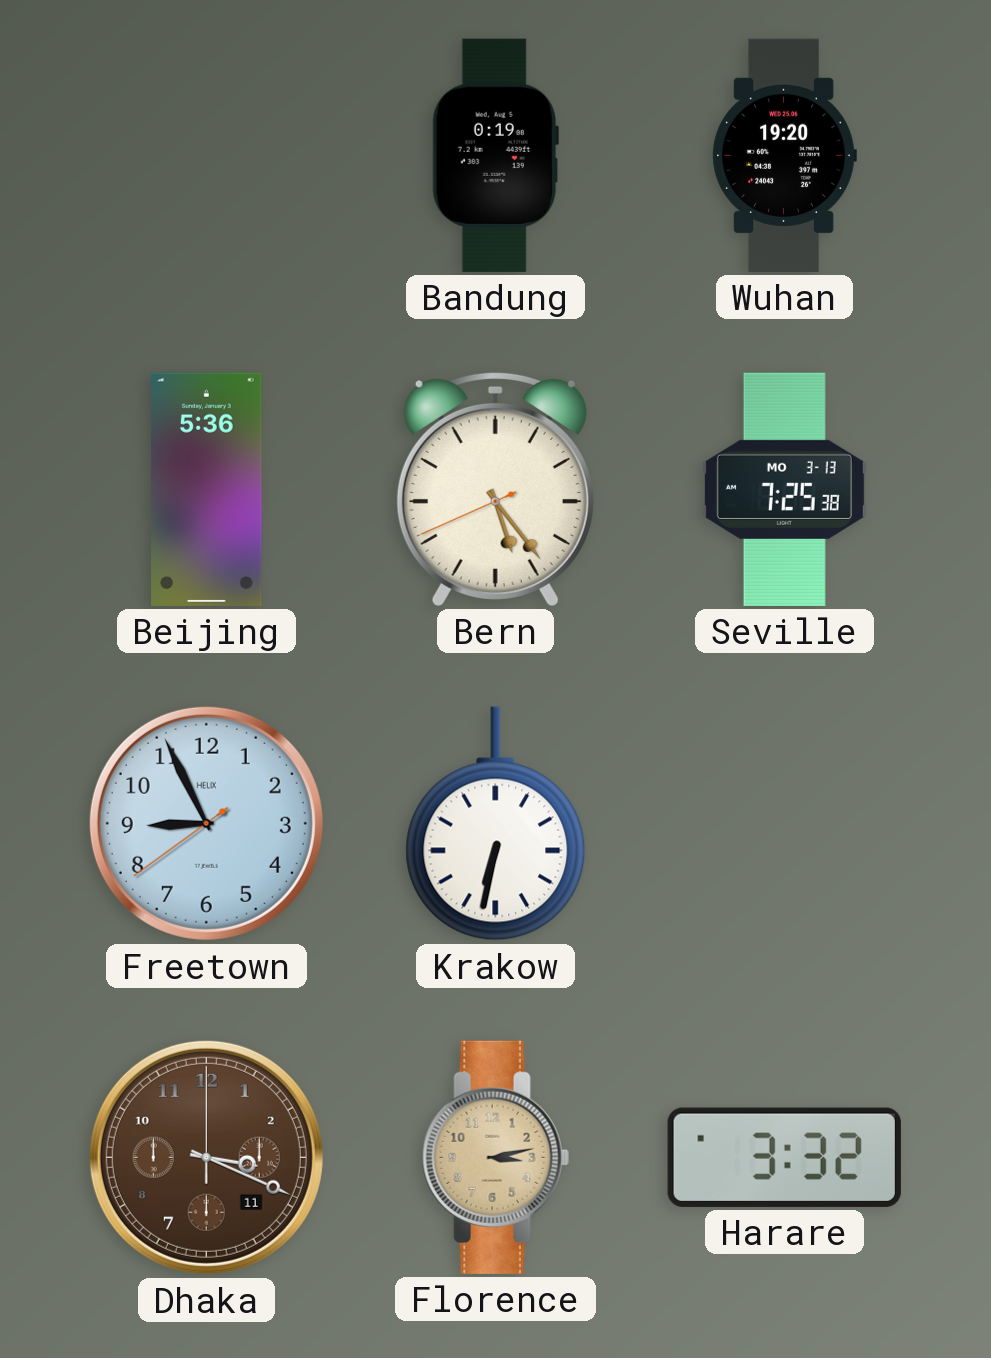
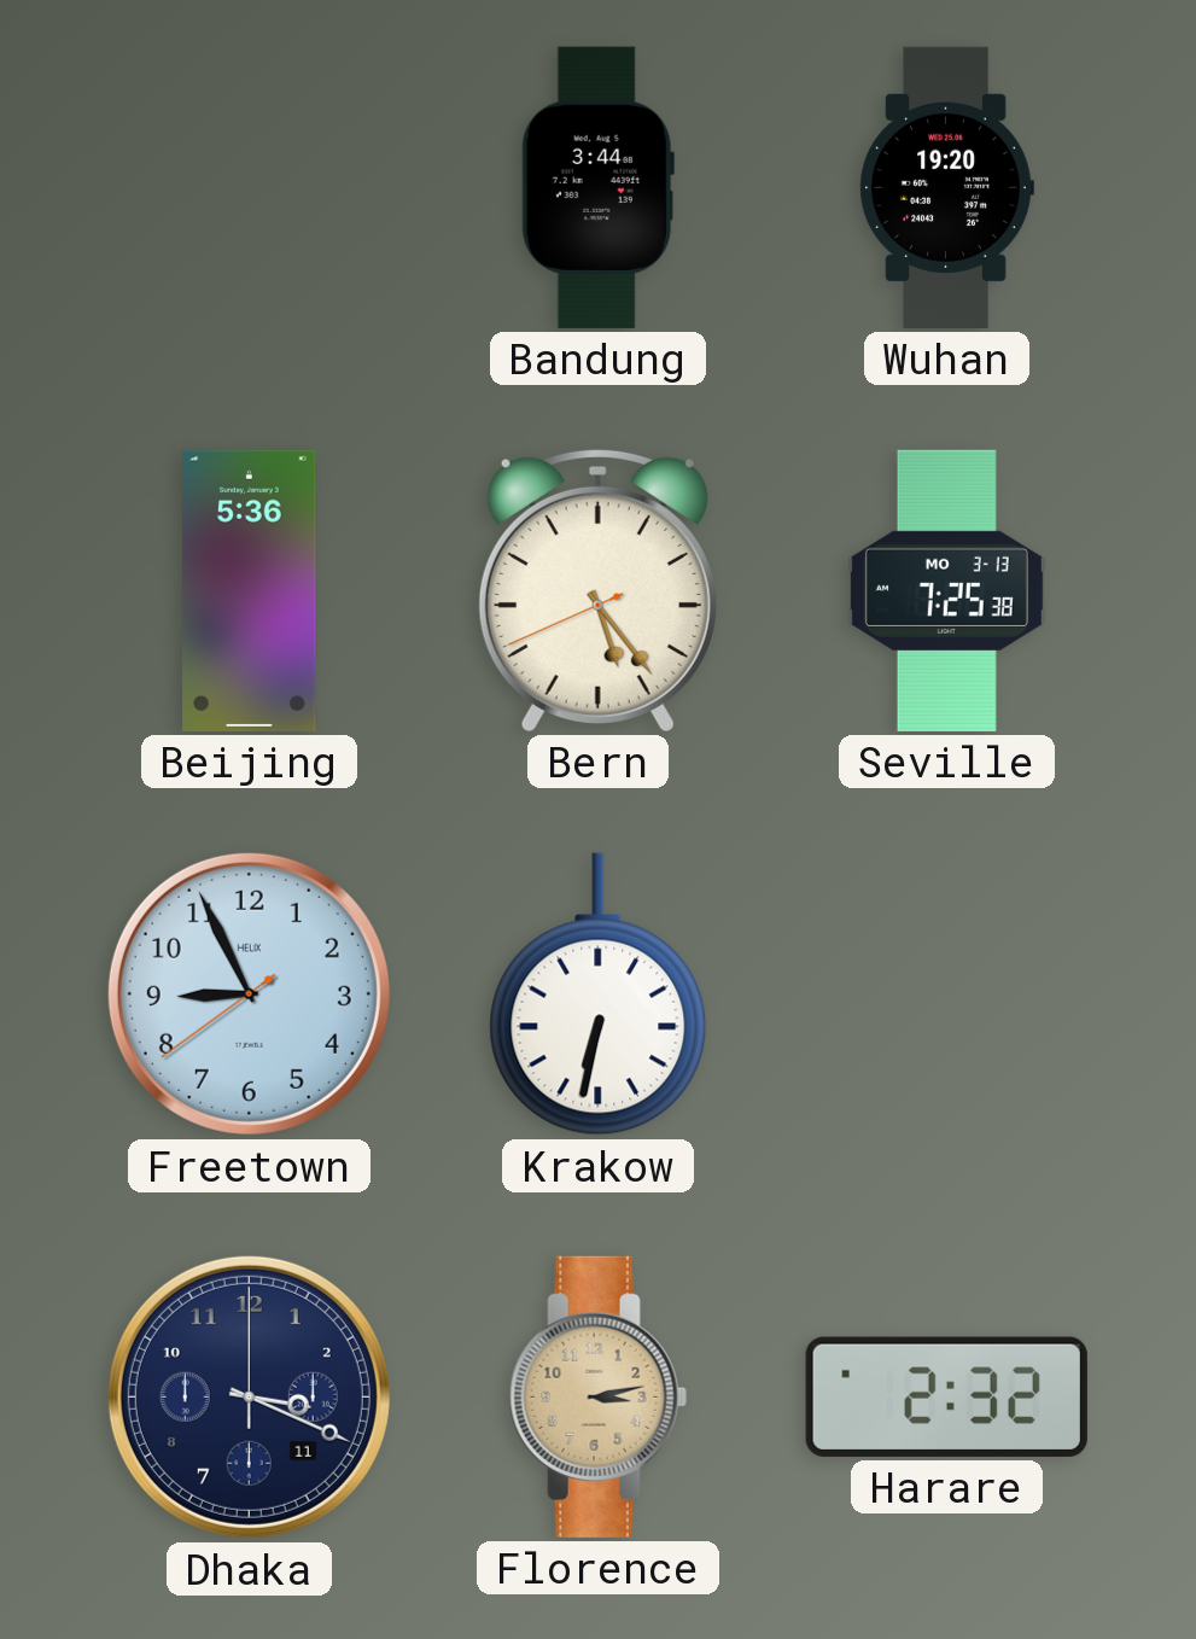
Bandung: 0:19 -> 3:44 (597, 187)
Dhaka dial: brown -> navy (249, 1396)
Harare: 3:32 -> 2:32 (946, 1396)
